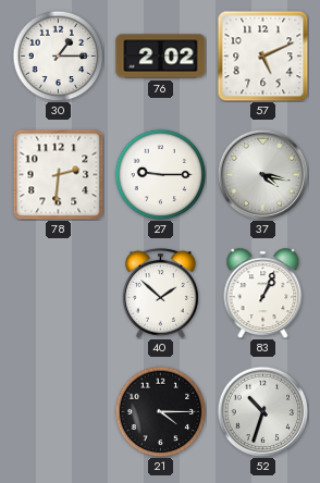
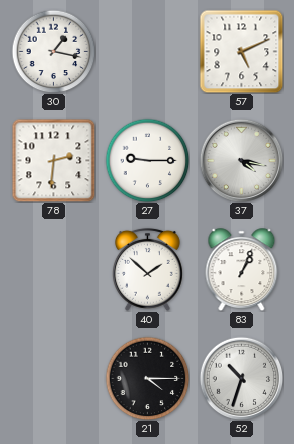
30: 1:15 -> 1:17 (53, 51)
76: 2:02 -> none (161, 57)
